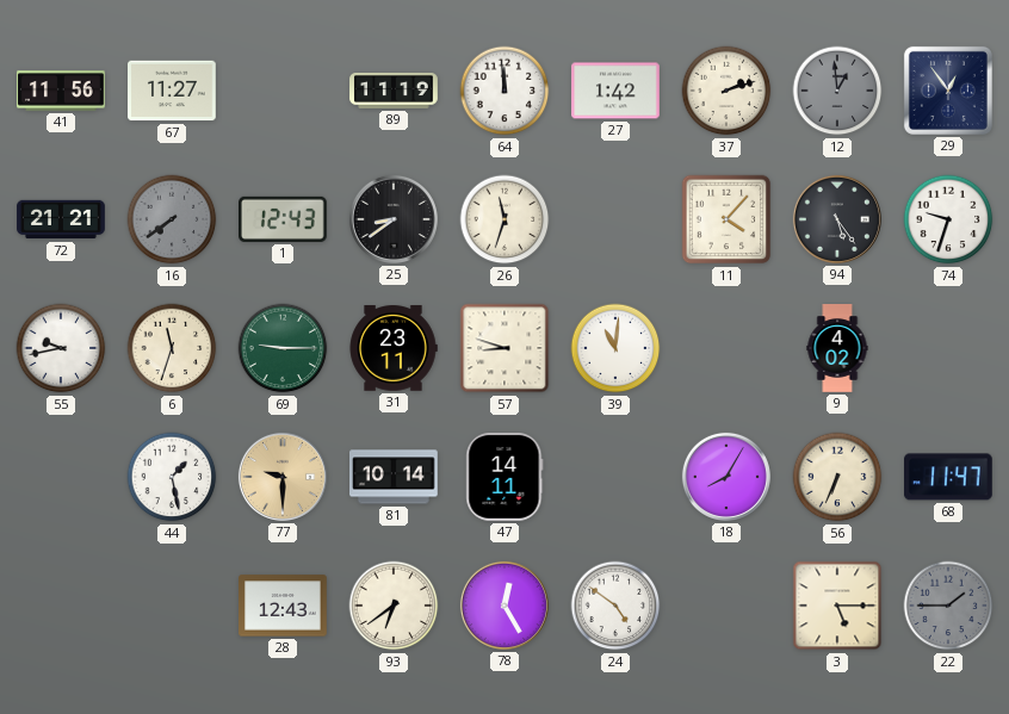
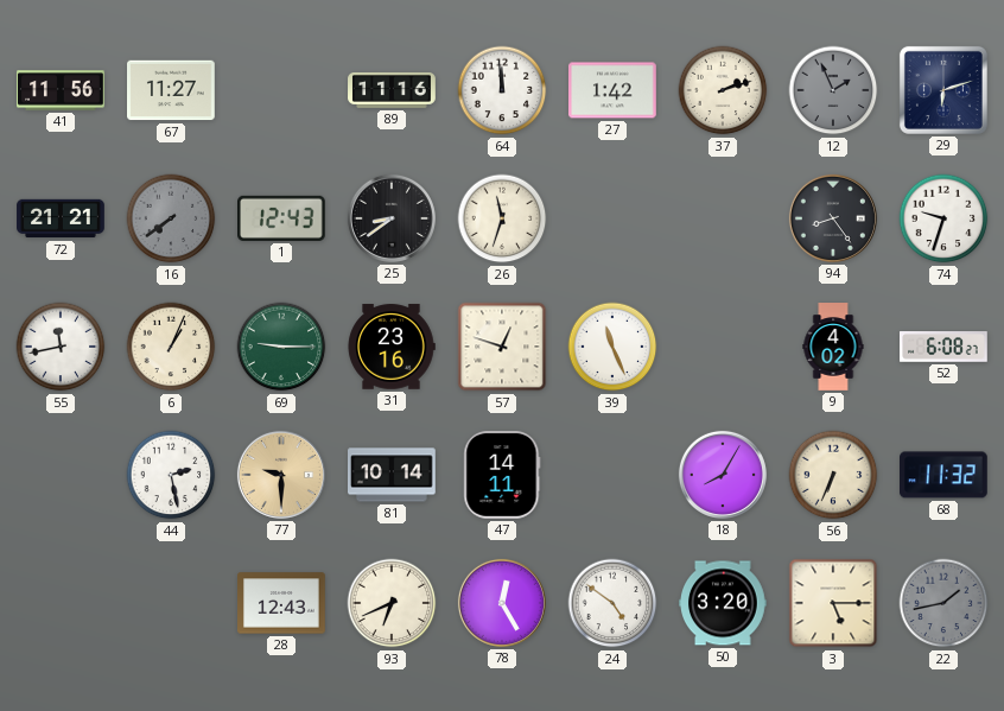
89: 11:19 -> 11:16 (392, 91)
12: 12:59 -> 1:56 (833, 90)
29: 12:54 -> 6:12 (943, 90)
11: 4:07 -> none (726, 219)
94: 5:24 -> 8:24 (833, 218)
55: 9:43 -> 11:43 (61, 347)
6: 11:33 -> 1:04 (171, 347)
31: 23:11 -> 23:16 (392, 347)
57: 8:48 -> 12:48 (502, 347)
39: 11:01 -> 11:26 (612, 347)
52: none -> 6:08 (945, 347)
44: 1:28 -> 2:28 (171, 475)
68: 11:47 -> 11:32 (945, 475)
93: 6:39 -> 6:41 (392, 603)
50: none -> 3:20 (724, 603)
22: 1:45 -> 1:43 (943, 603)
